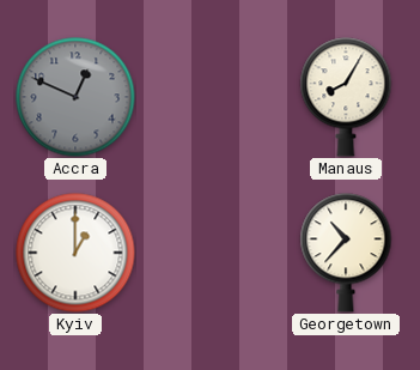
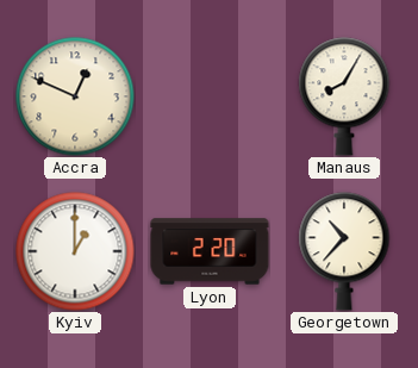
Accra dial: grey -> cream (75, 96)
Lyon: none -> 2:20 (210, 251)
